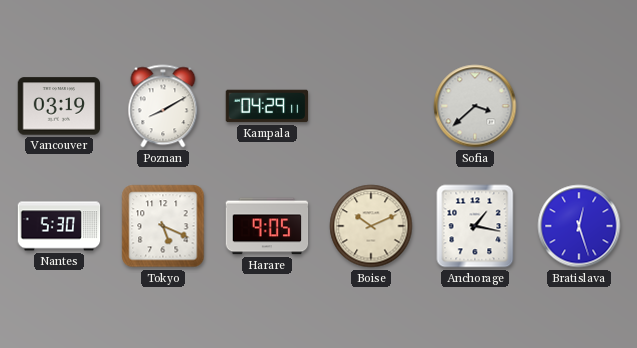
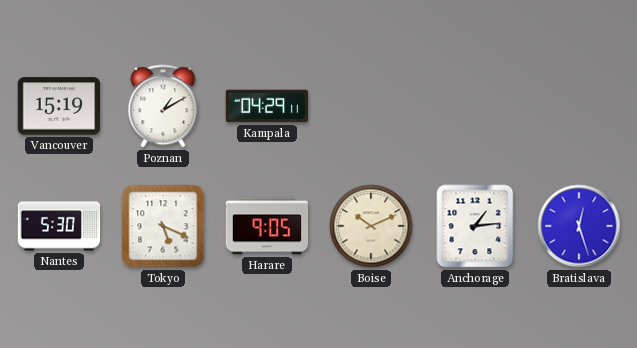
Vancouver: 03:19 -> 15:19 (59, 106)
Poznan: 8:10 -> 1:10 (163, 106)
Sofia: 3:38 -> none (475, 106)
Anchorage: 1:17 -> 1:14 (475, 226)
